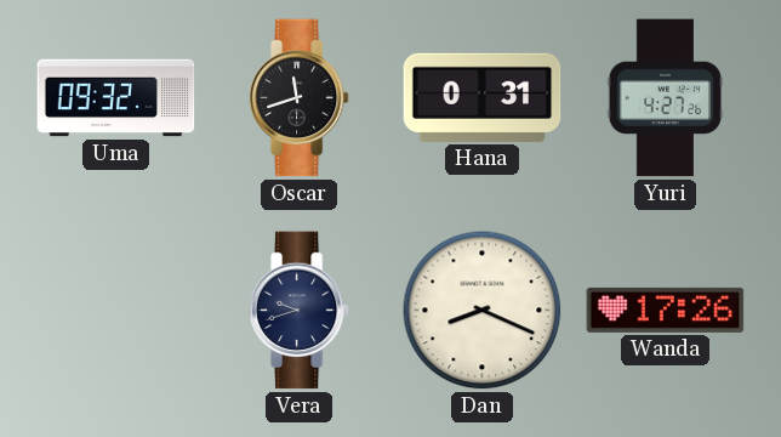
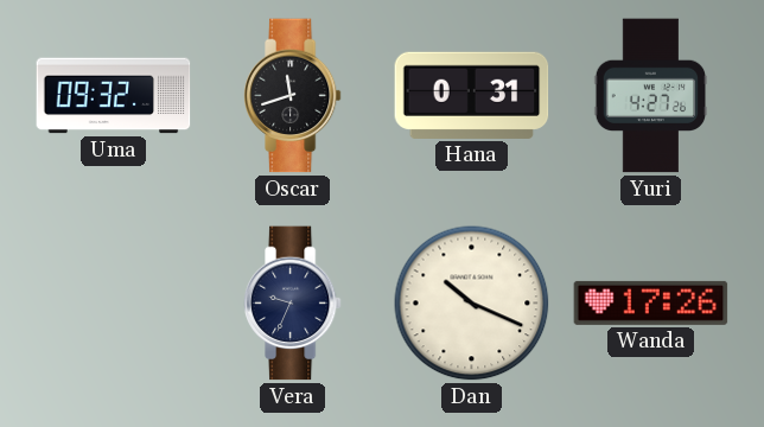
Vera: 9:42 -> 9:34 (292, 304)
Dan: 8:19 -> 10:19 (472, 304)
